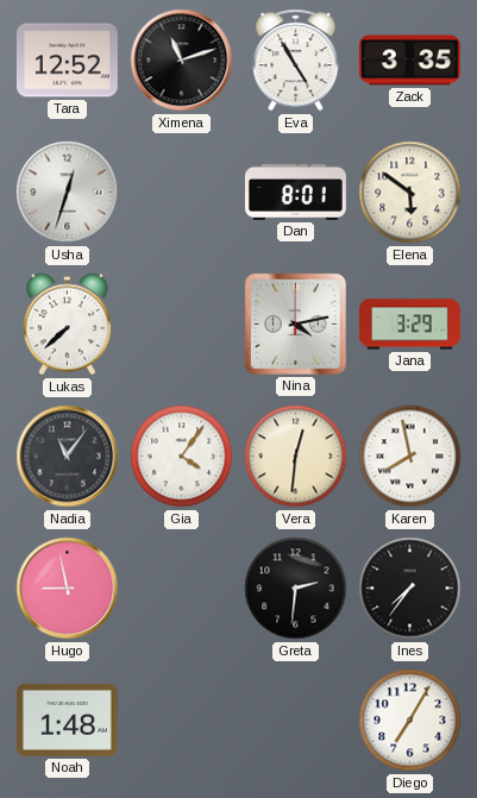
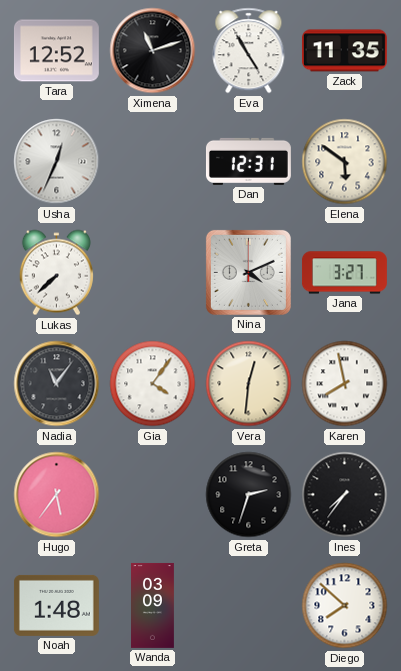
Zack: 3:35 -> 11:35 (344, 51)
Usha: 12:33 -> 12:34 (57, 162)
Dan: 8:01 -> 12:31 (248, 161)
Nina: 4:13 -> 4:11 (248, 272)
Jana: 3:29 -> 3:27 (344, 273)
Hugo: 8:58 -> 5:36 (57, 495)
Greta: 2:31 -> 2:33 (249, 495)
Wanda: none -> 03:09 (153, 605)
Diego: 7:05 -> 7:52 (345, 606)
